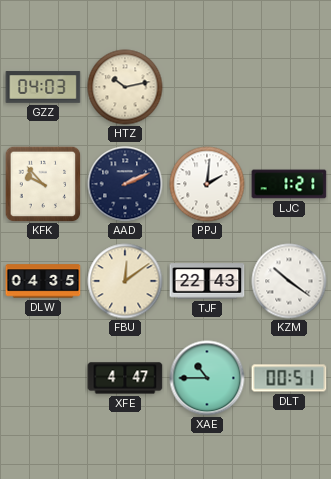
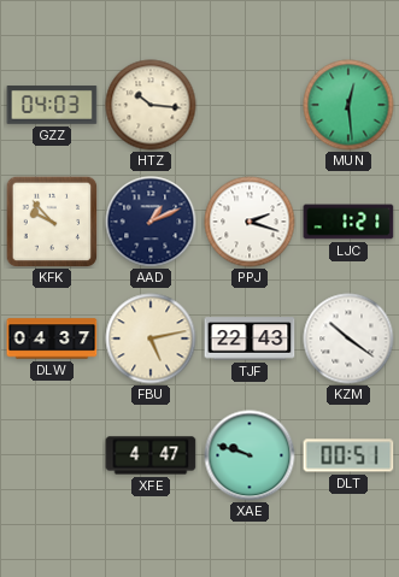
HTZ: 10:13 -> 10:16 (151, 105)
MUN: none -> 12:29 (348, 105)
AAD: 2:11 -> 1:11 (151, 222)
PPJ: 2:01 -> 2:18 (250, 222)
DLW: 04:35 -> 04:37 (52, 338)
FBU: 12:09 -> 5:13 (151, 338)
XAE: 10:45 -> 9:48 (250, 455)
